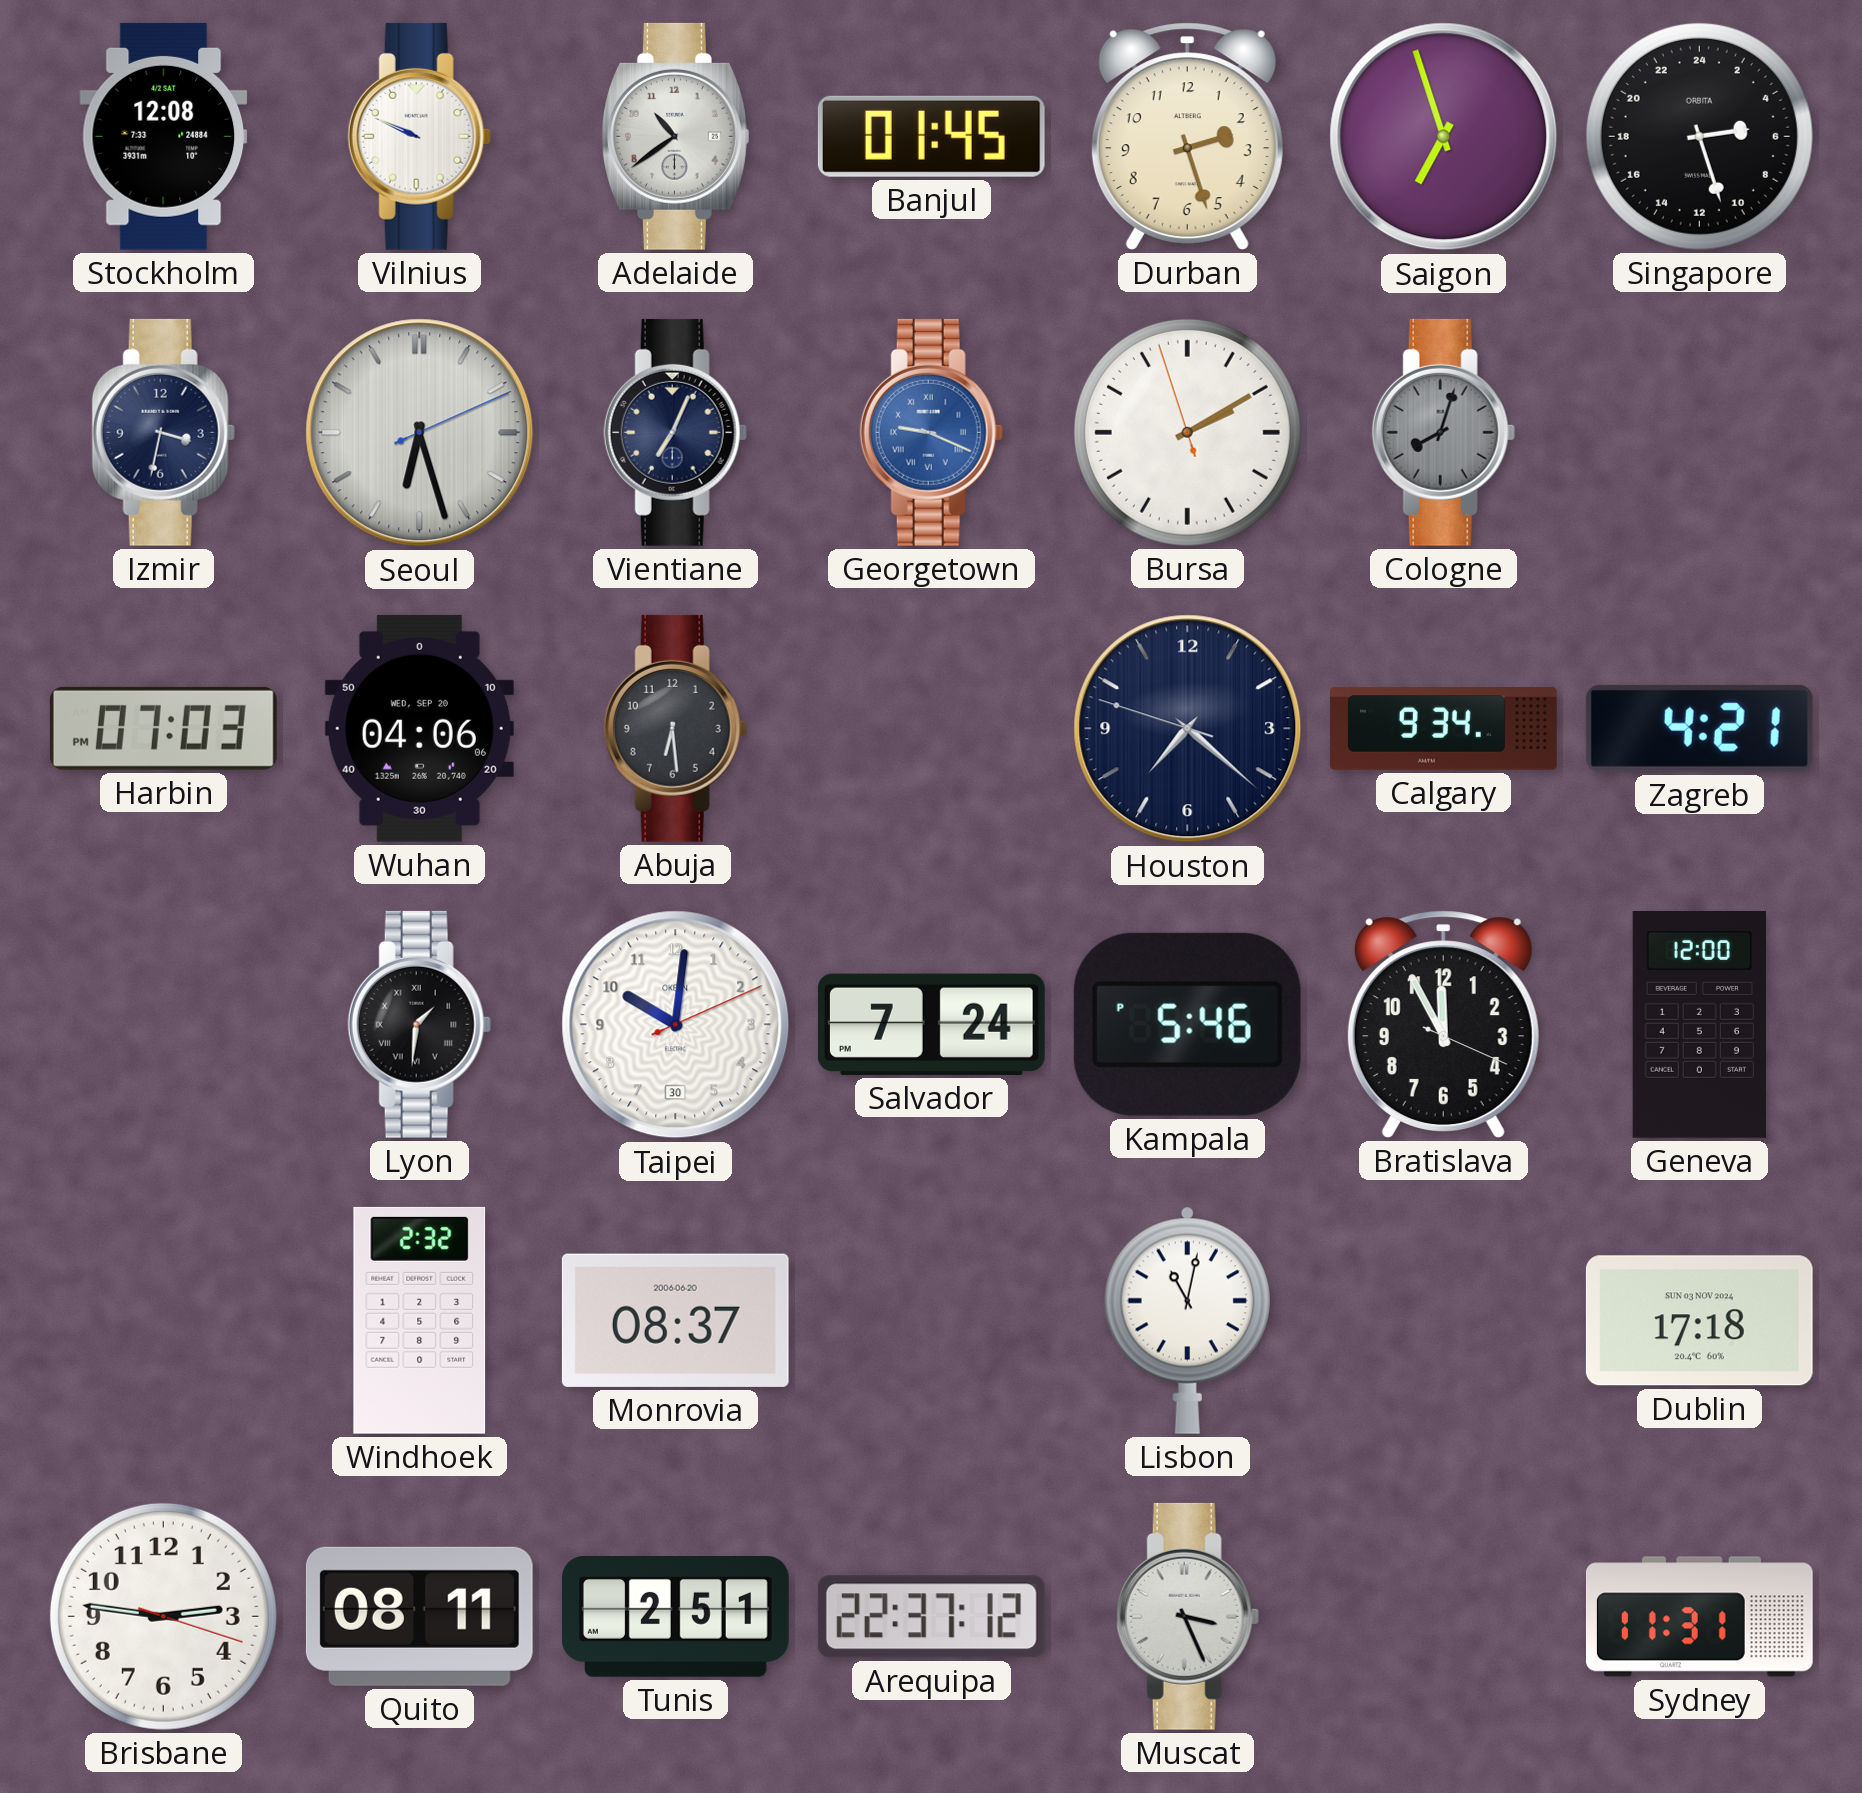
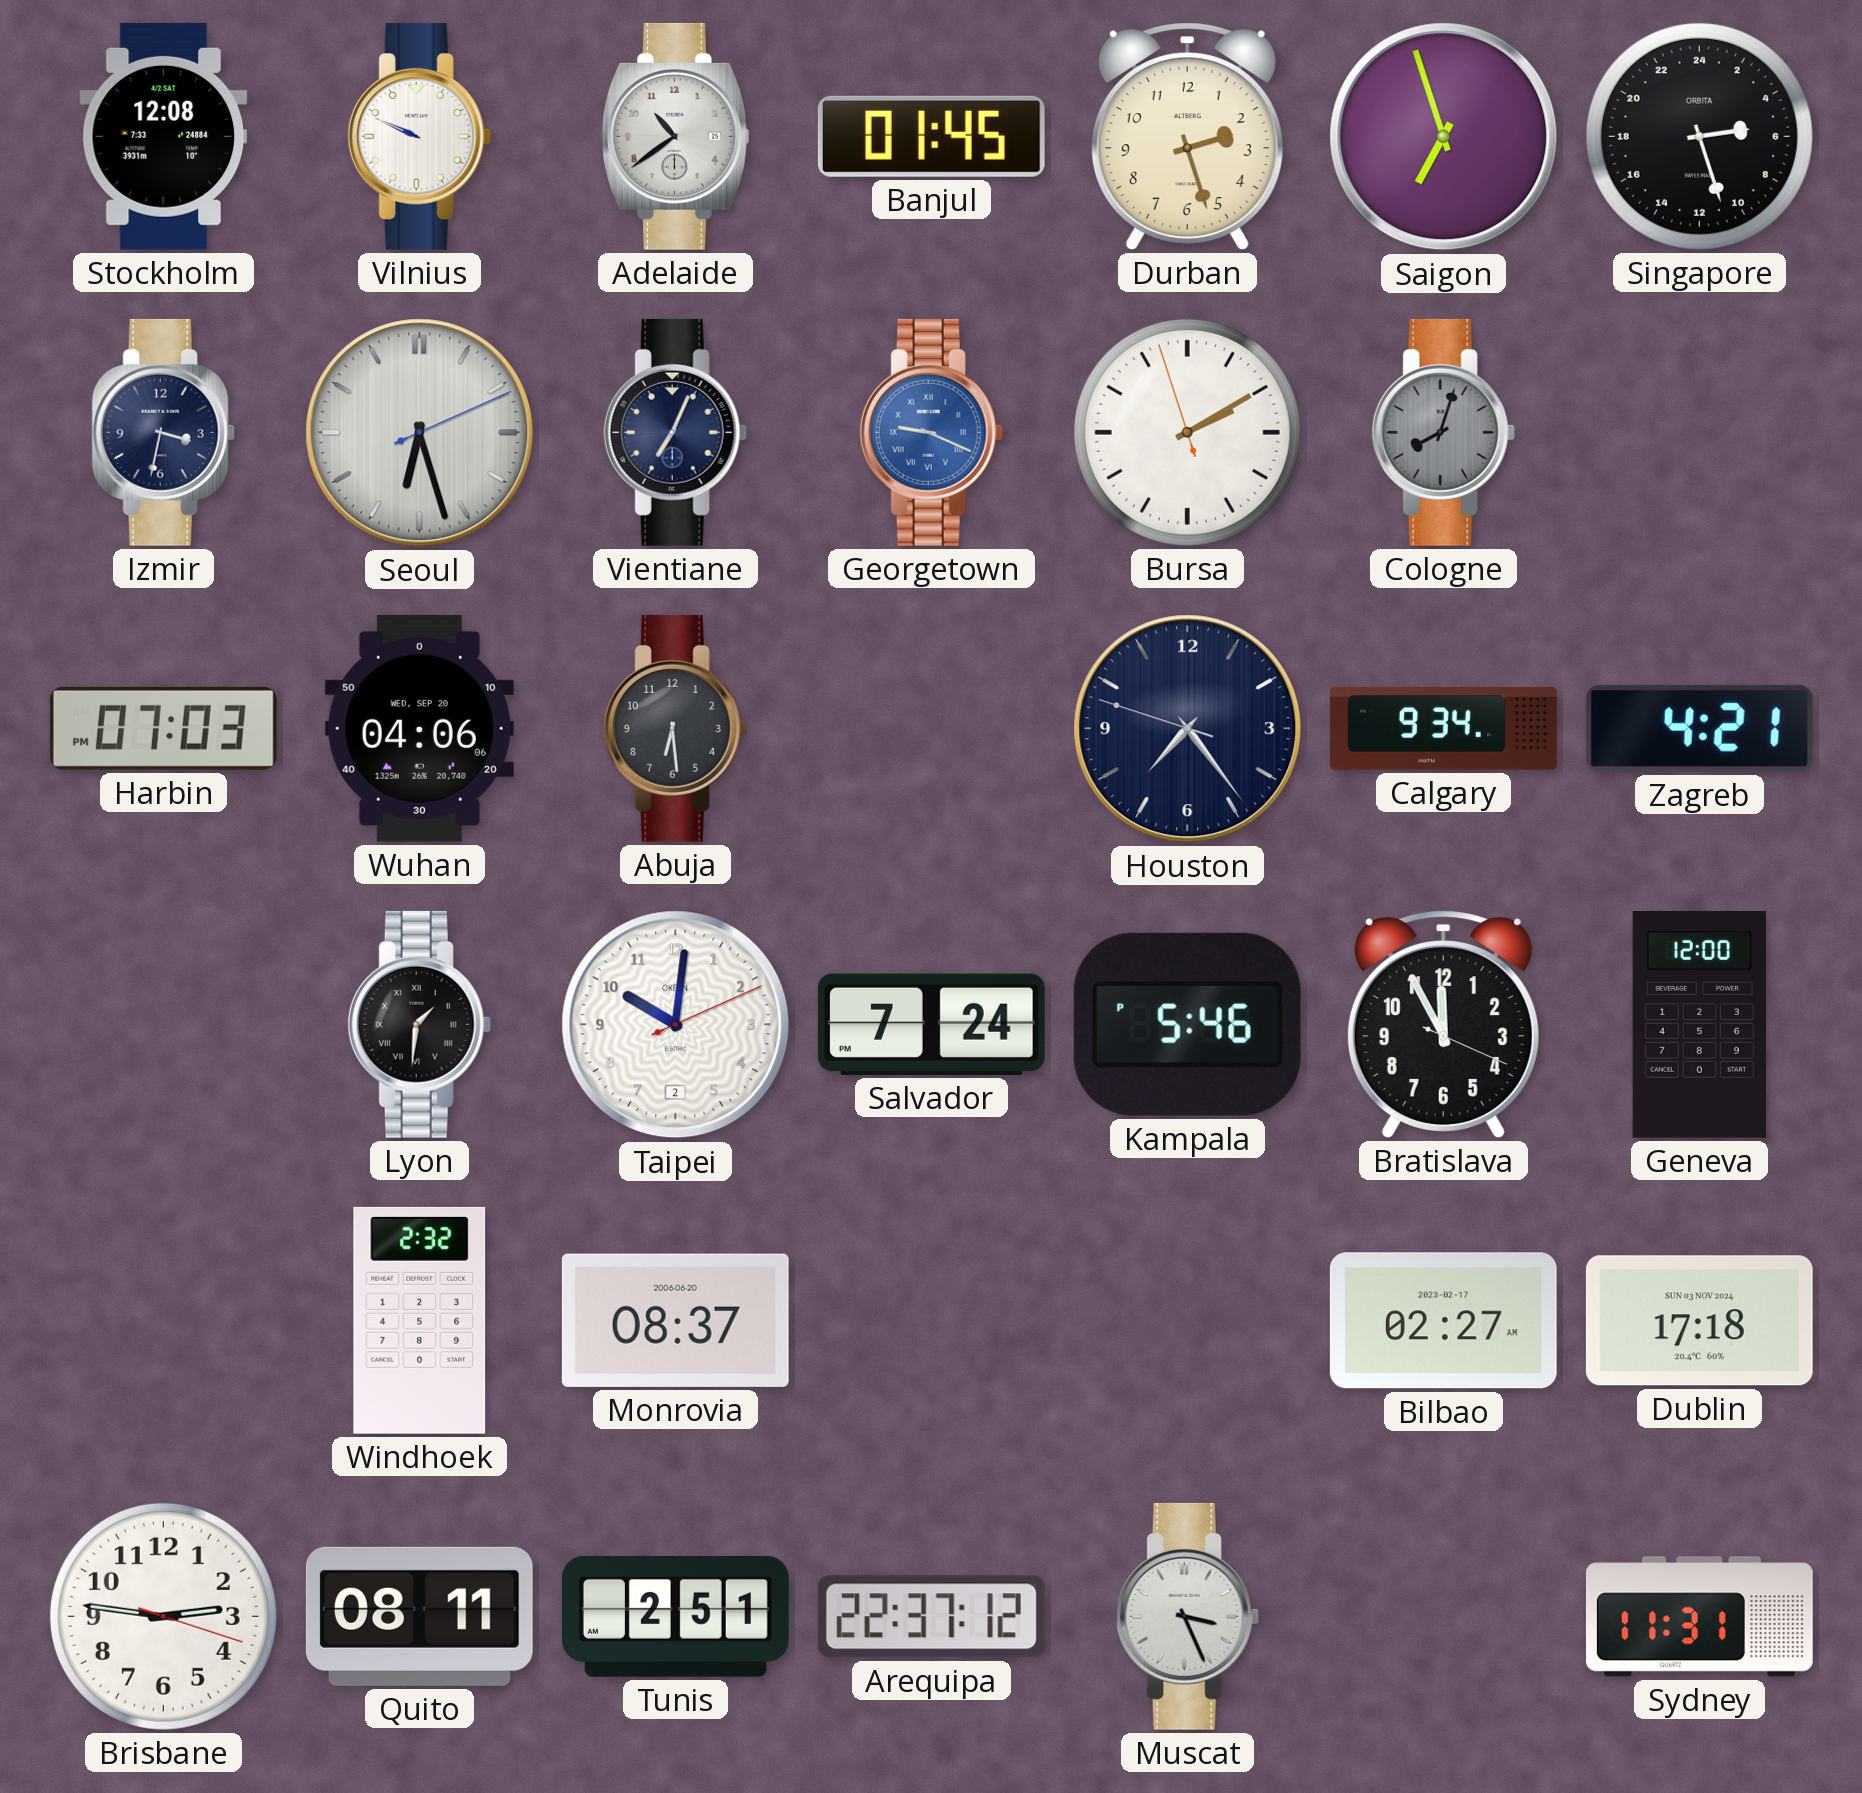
Houston: 7:21 -> 7:23 (1188, 729)
Taipei date: 30 -> 2 (676, 1025)
Lisbon: 11:02 -> none (1187, 1320)
Bilbao: none -> 02:27 (1443, 1321)
